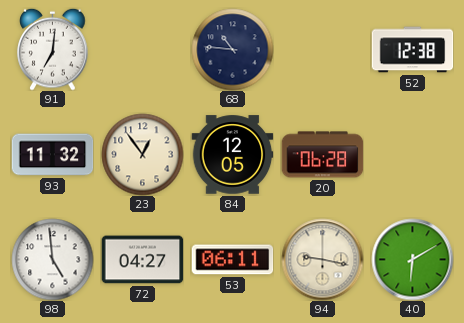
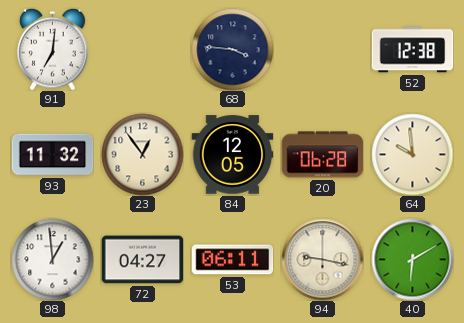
68: 10:46 -> 3:46 (232, 49)
64: none -> 9:59 (412, 154)
98: 4:59 -> 12:59 (52, 259)
